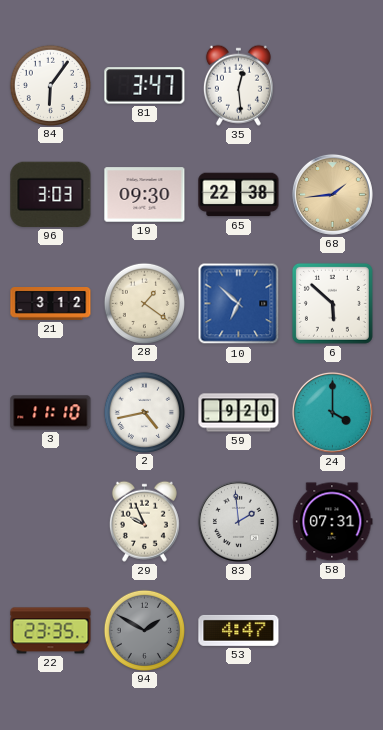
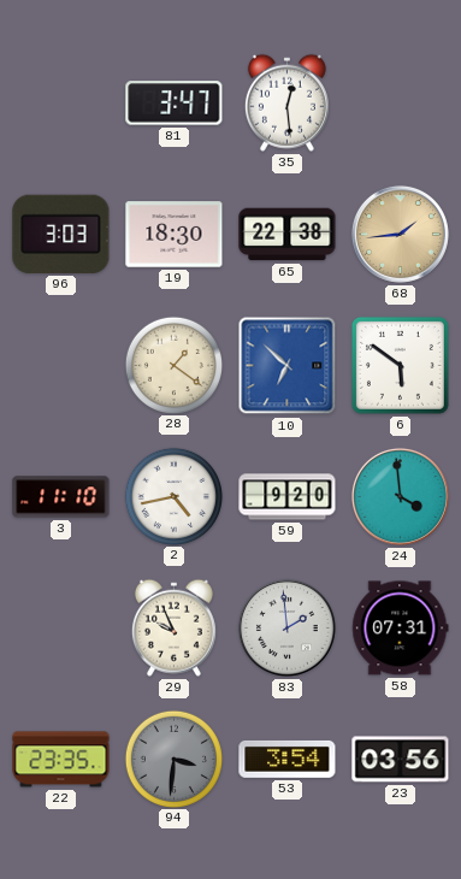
84: 6:06 -> none (50, 85)
19: 09:30 -> 18:30 (175, 235)
21: 3:12 -> none (51, 304)
6: 5:52 -> 5:51 (400, 365)
24: 4:00 -> 3:59 (400, 496)
94: 1:50 -> 3:31 (173, 759)
53: 4:47 -> 3:54 (288, 759)
23: none -> 03:56 (401, 760)
